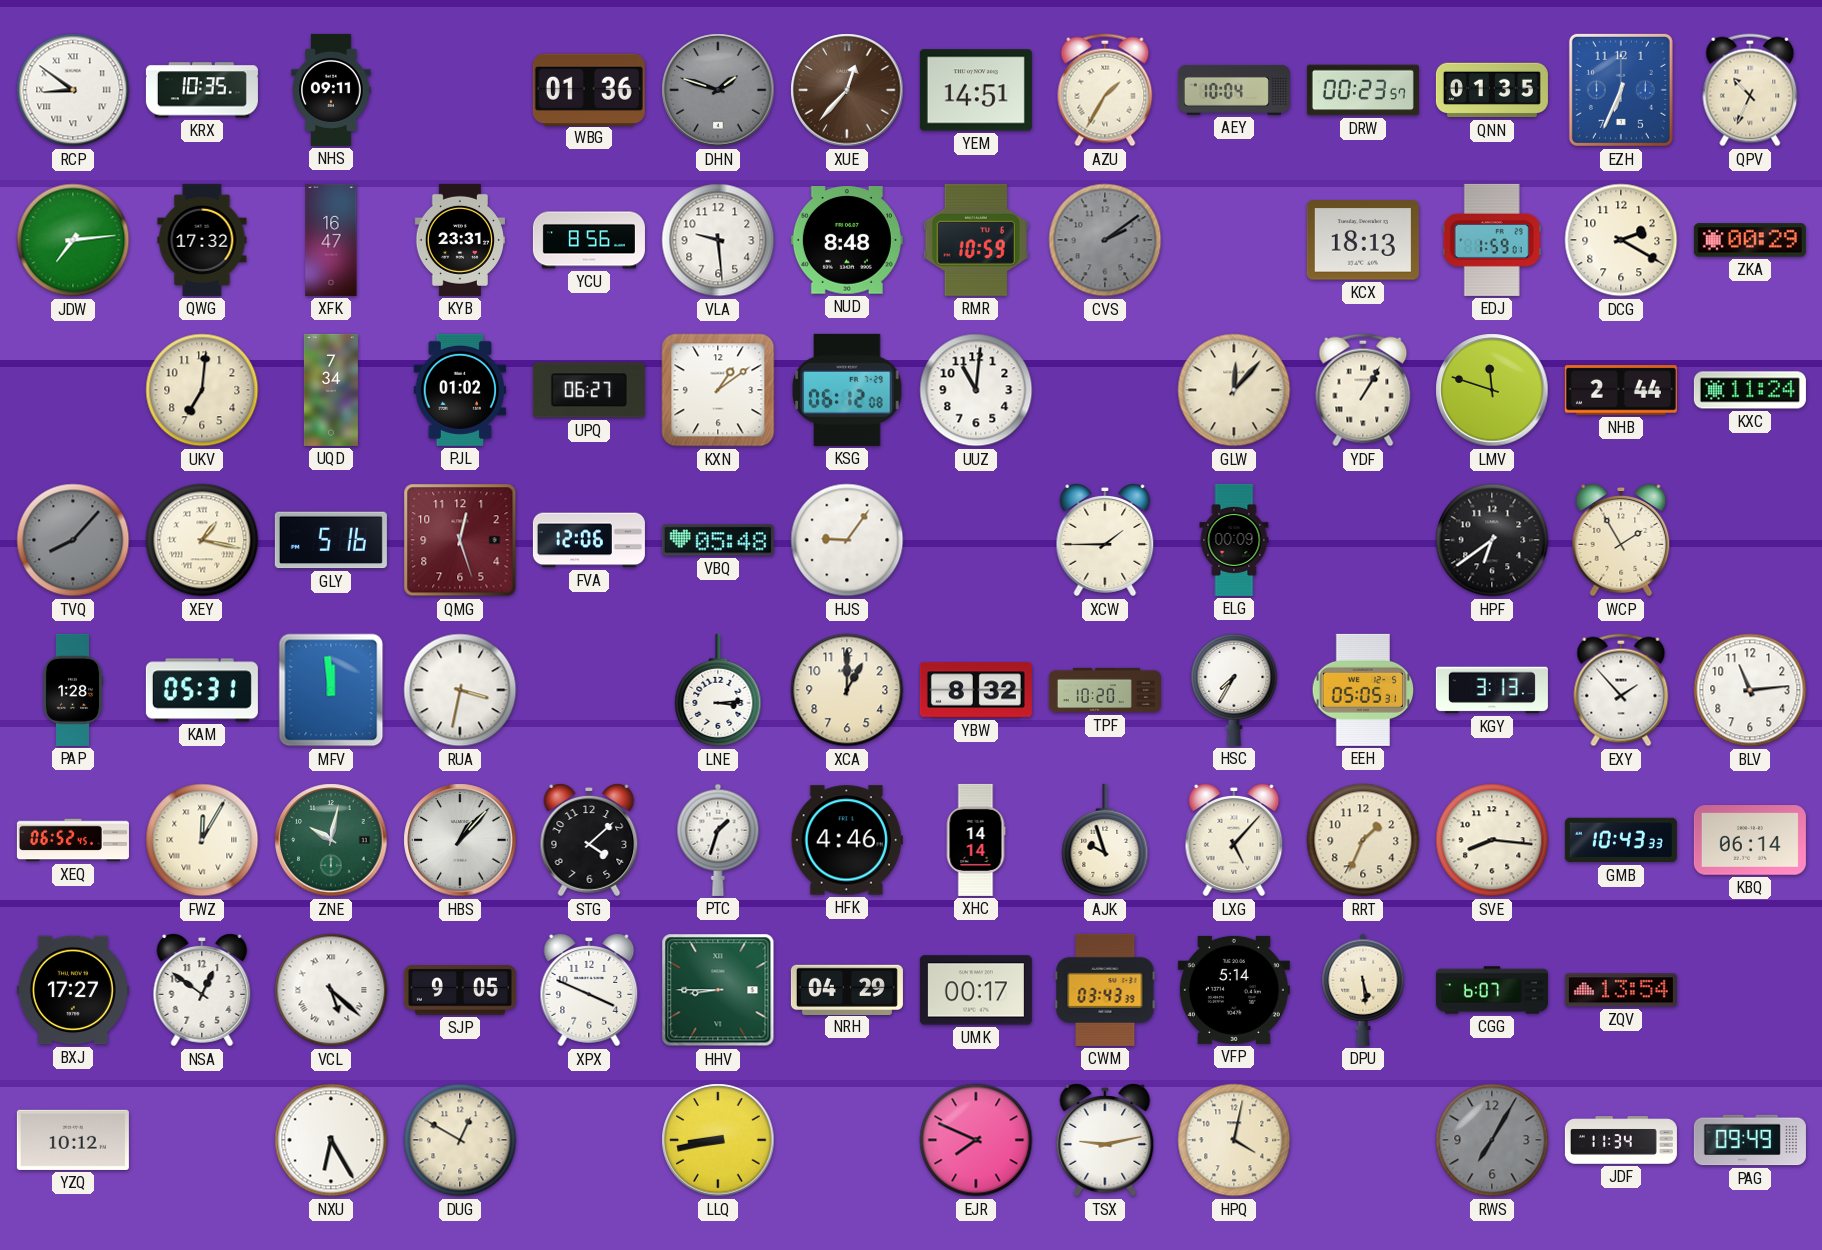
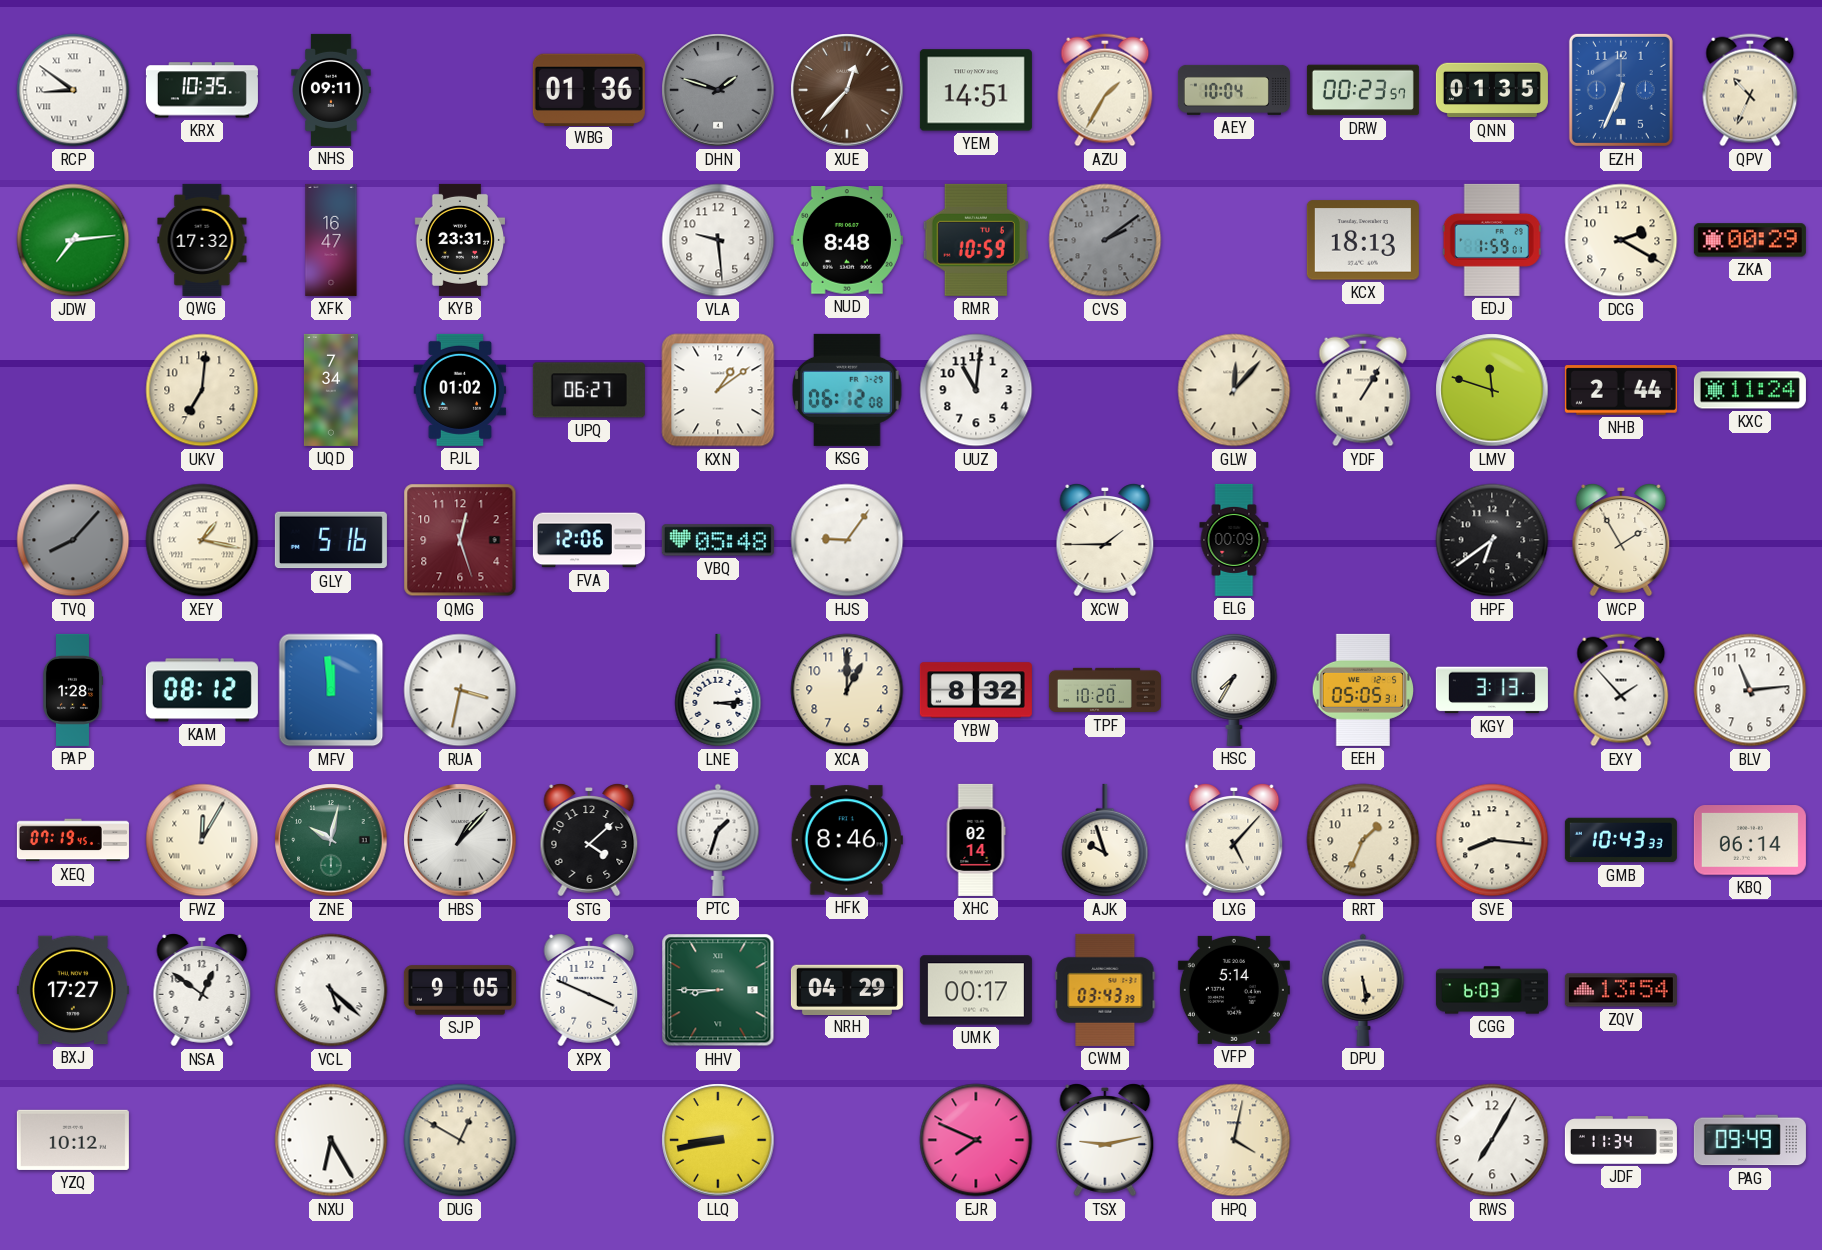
YCU: 8:56 -> none (589, 240)
KAM: 05:31 -> 08:12 (202, 690)
XEQ: 06:52 -> 07:19 (73, 840)
HFK: 4:46 -> 8:46 (847, 840)
XHC: 14:14 -> 02:14 (976, 840)
CGG: 6:07 -> 6:03 (1492, 990)
RWS dial: grey -> white (1492, 1140)
